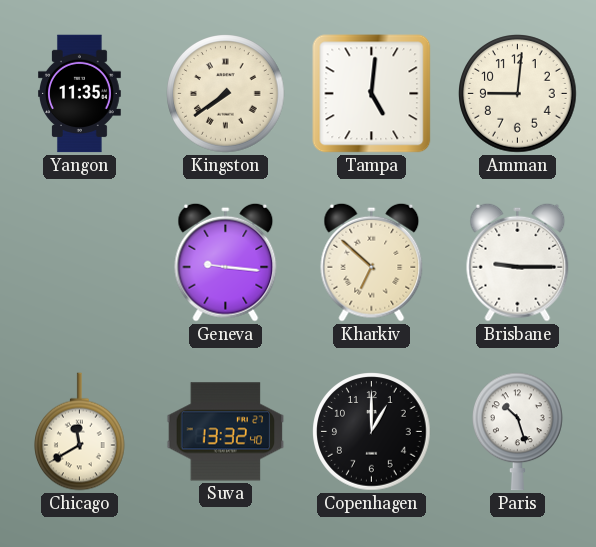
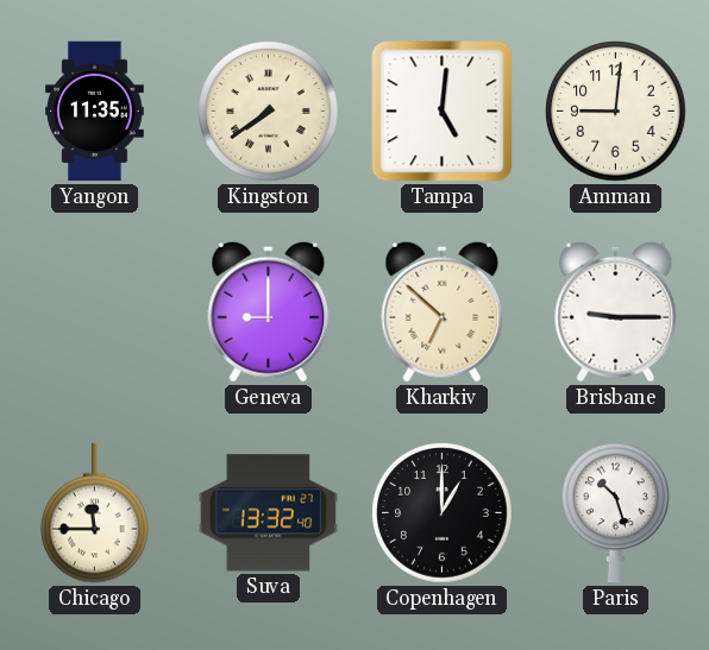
Geneva: 9:16 -> 9:00 (269, 311)
Chicago: 11:40 -> 11:45 (95, 513)
